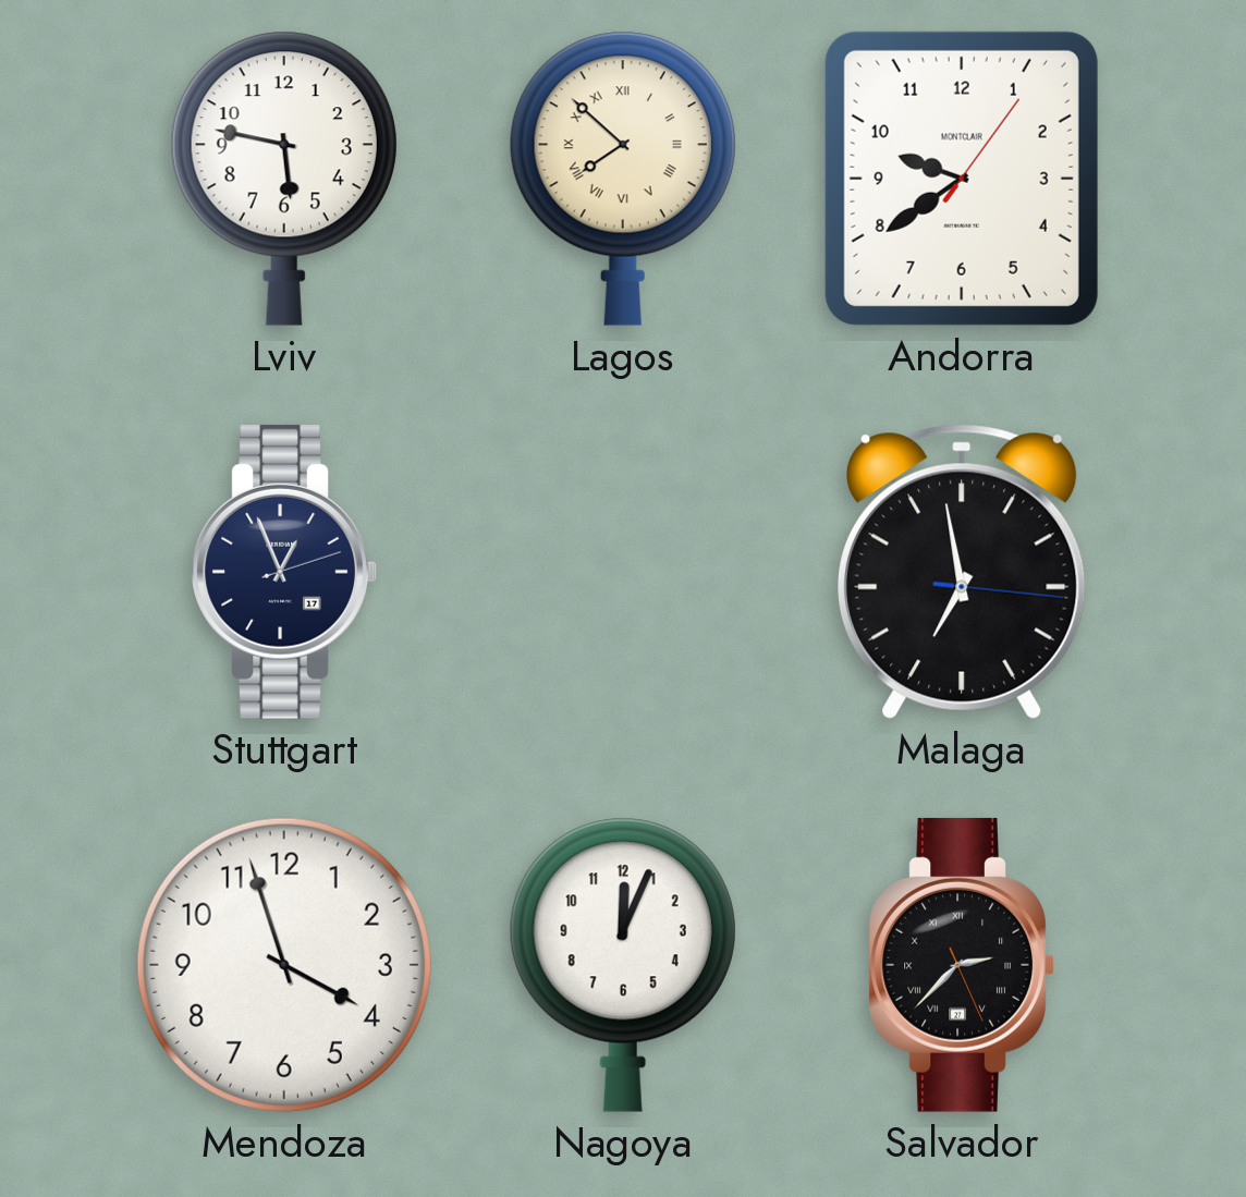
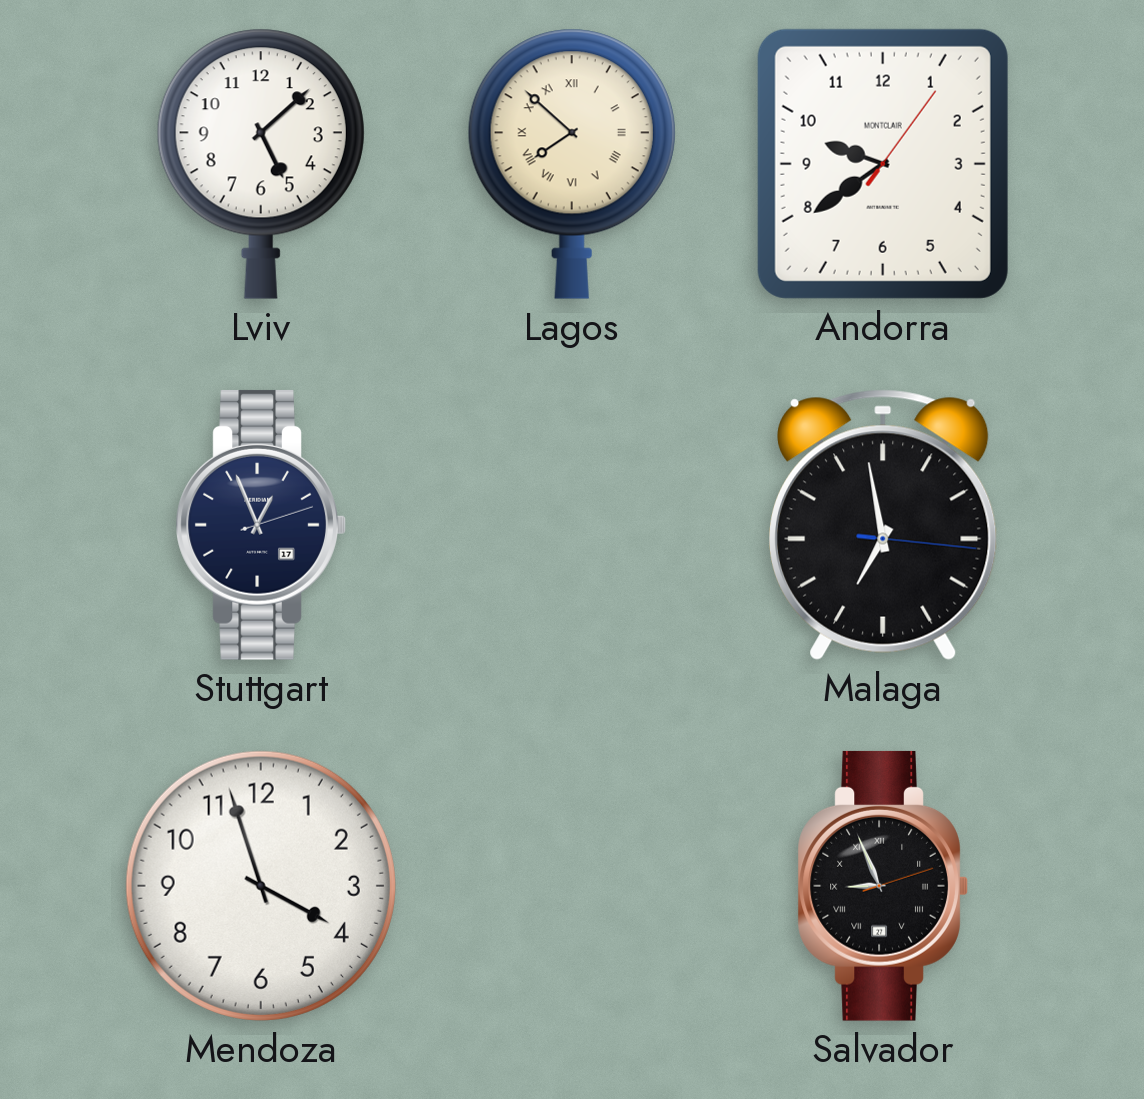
Lviv: 5:47 -> 5:08 (261, 164)
Nagoya: 12:04 -> none (623, 965)
Salvador: 2:37 -> 8:56 (883, 886)
